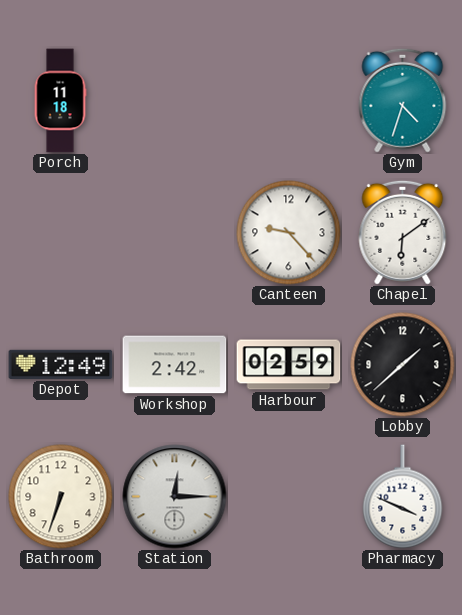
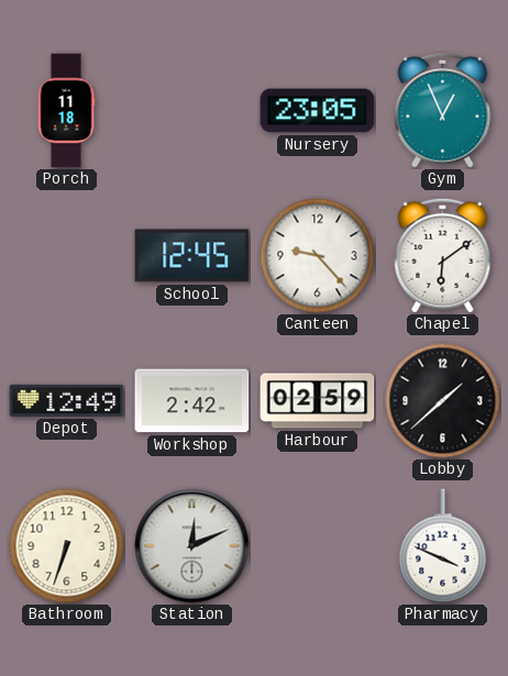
Nursery: none -> 23:05 (318, 111)
Gym: 4:33 -> 12:56 (443, 110)
School: none -> 12:45 (192, 256)
Station: 12:15 -> 12:11 (192, 546)
